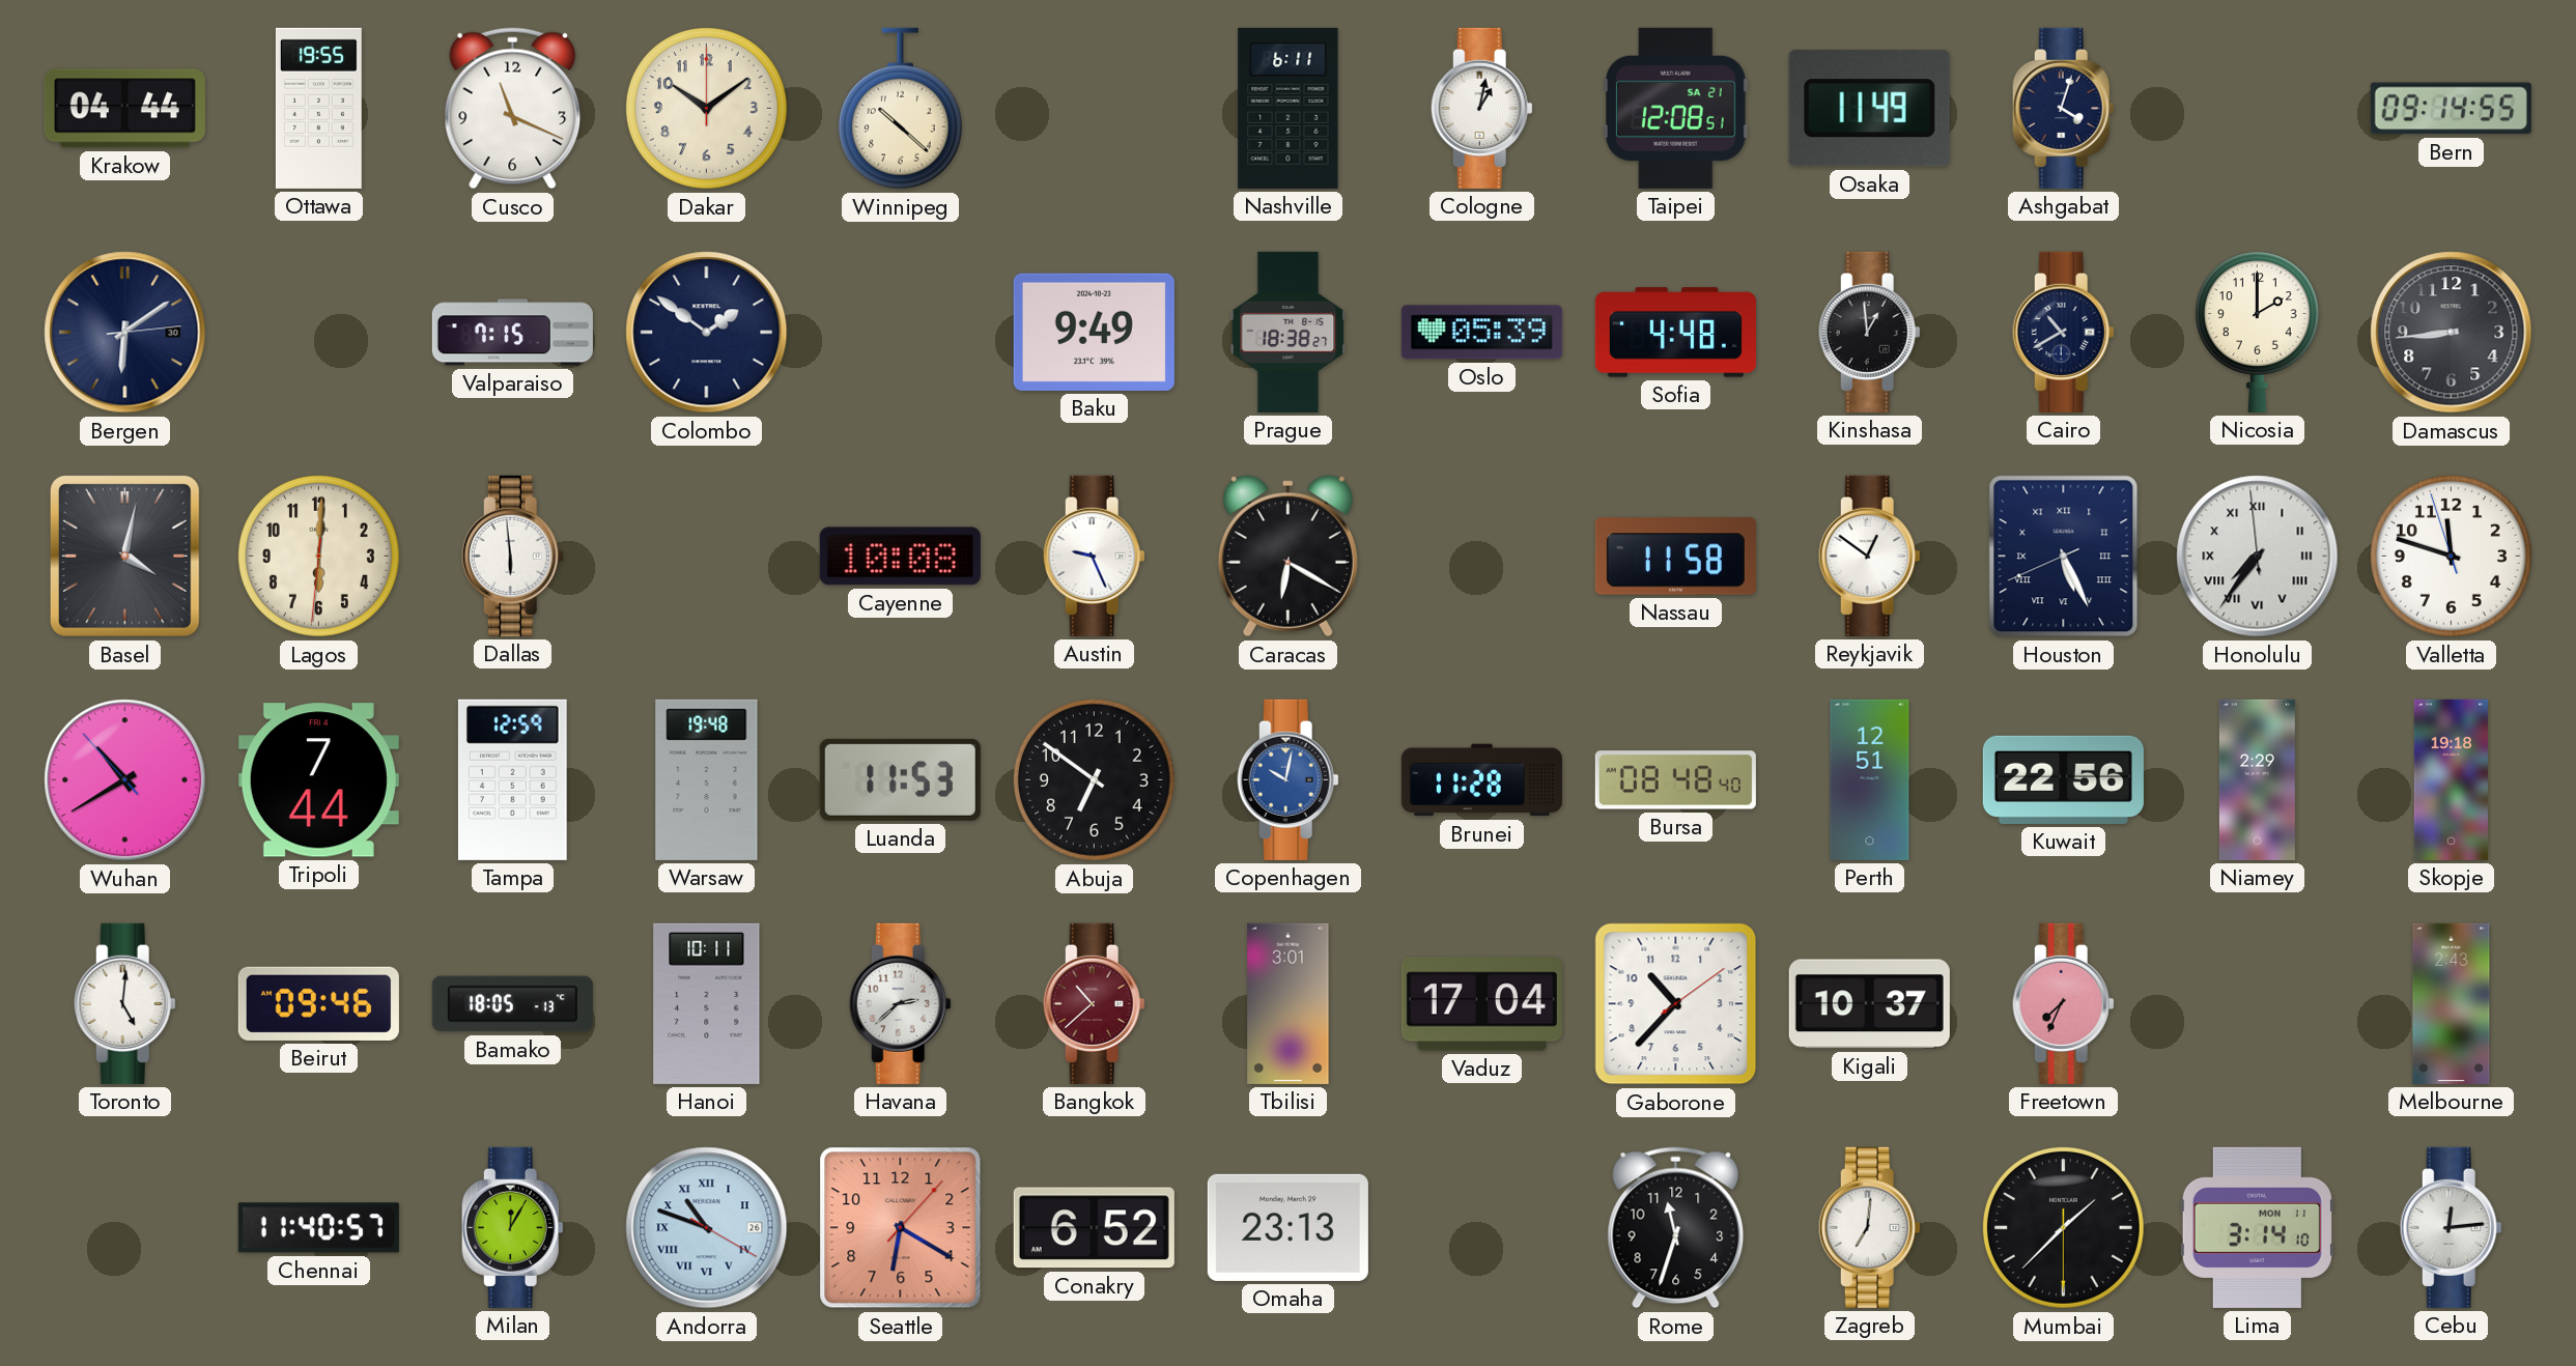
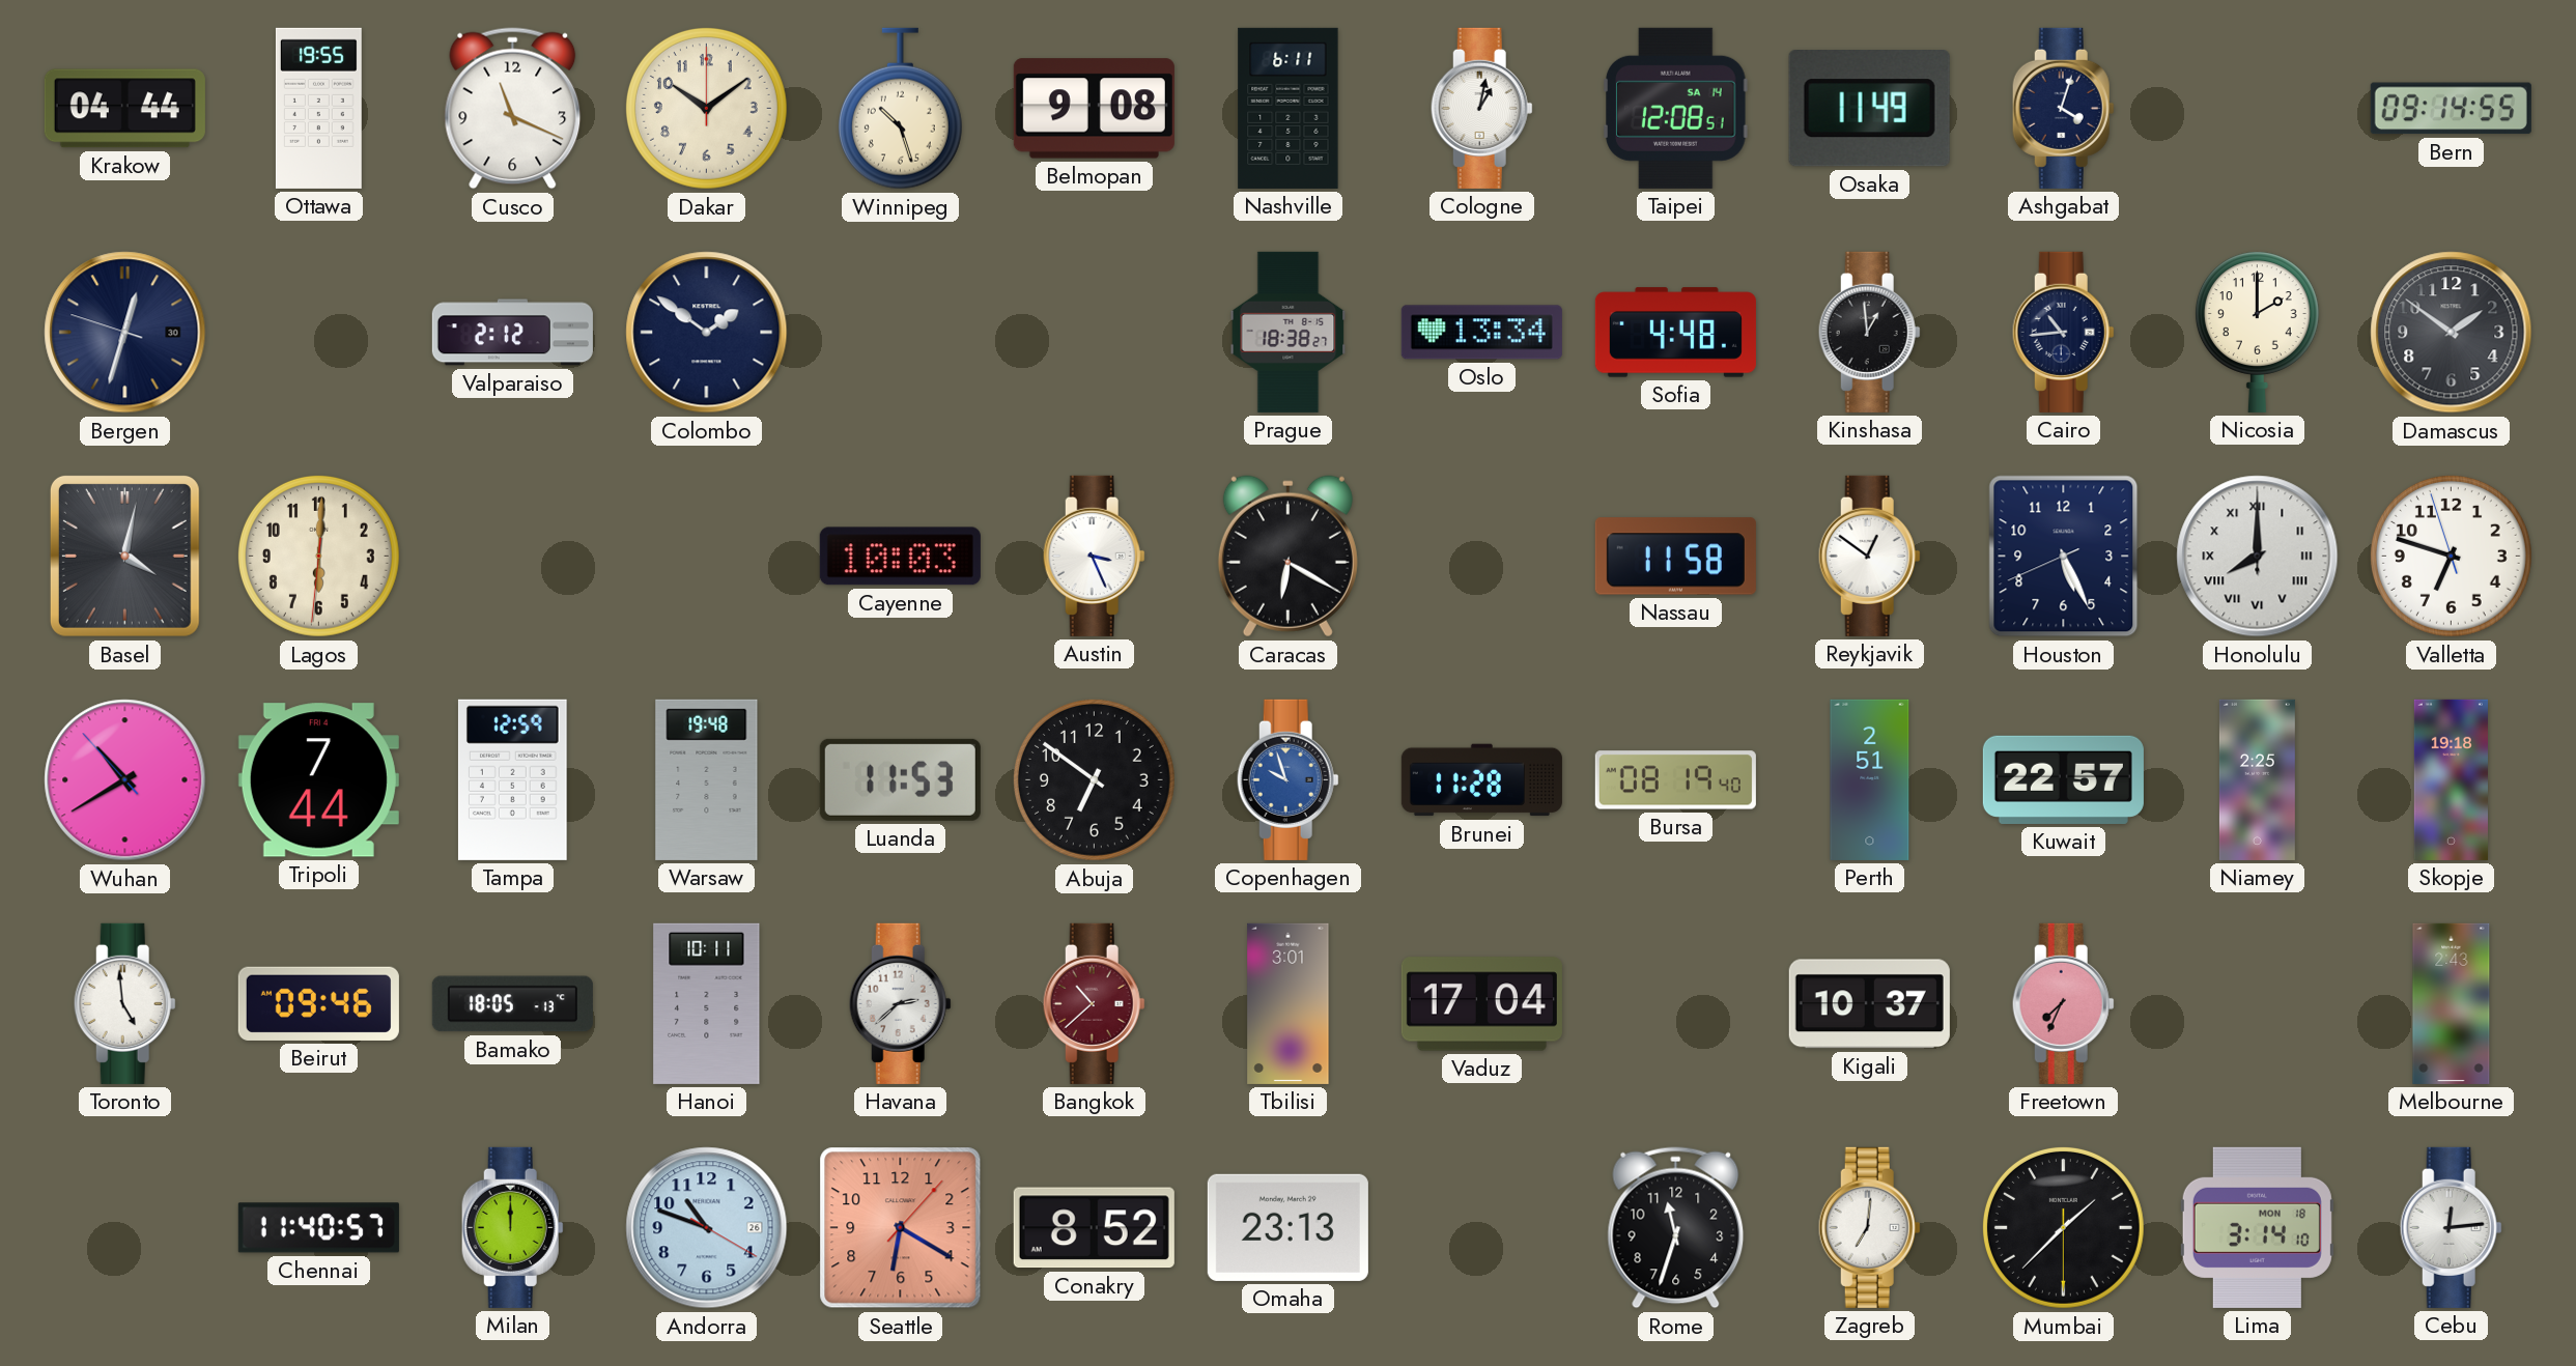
Winnipeg: 10:22 -> 10:27 (900, 109)
Belmopan: none -> 9:08 (1094, 109)
Taipei date: SA 21 -> SA 14 (1676, 108)
Bergen: 6:09 -> 12:32 (125, 333)
Valparaiso: 7:15 -> 2:12 (512, 333)
Baku: 9:49 -> none (1094, 332)
Oslo: 05:39 -> 13:34 (1481, 333)
Cairo: 10:40 -> 10:44 (2063, 332)
Damascus: 8:44 -> 1:51 (2452, 333)
Dallas: 5:59 -> none (512, 556)
Cayenne: 10:08 -> 10:03 (900, 557)
Austin: 9:26 -> 3:26 (1094, 556)
Houston numerals: Roman -> Arabic (2064, 557)
Honolulu: 7:35 -> 8:00 (2258, 557)
Valletta: 11:47 -> 6:47 (2451, 556)
Copenhagen: 10:02 -> 9:57 (1287, 779)
Bursa: 08:48 -> 08:19 (1675, 780)
Perth: 12:51 -> 2:51 (1870, 779)
Kuwait: 22:56 -> 22:57 (2063, 779)
Niamey: 2:29 -> 2:25 (2257, 779)
Toronto: 5:01 -> 4:59 (124, 1003)
Gaborone: 10:37 -> none (1676, 1004)
Milan: 12:05 -> 12:00 (512, 1227)
Andorra numerals: Roman -> Arabic (707, 1228)
Conakry: 6:52 -> 8:52 (1094, 1228)
Lima date: MON 11 -> MON 18 (2257, 1227)
